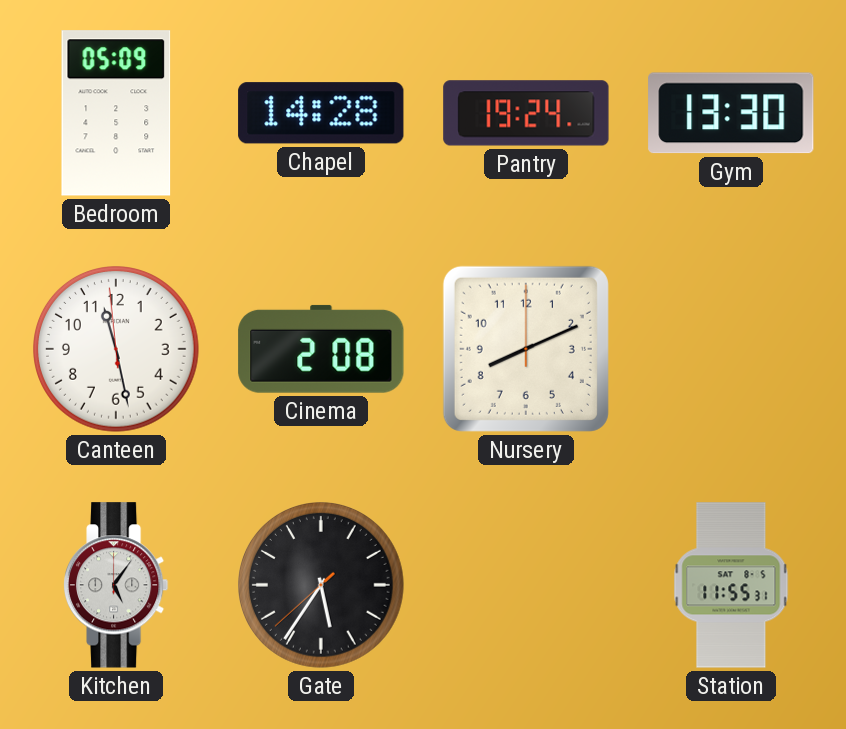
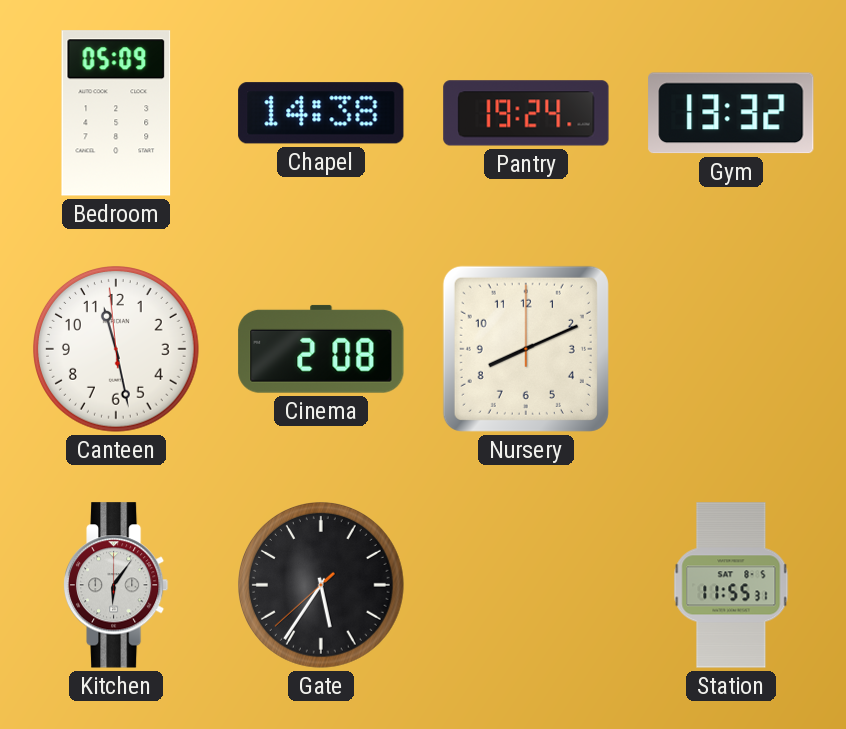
Chapel: 14:28 -> 14:38 (321, 113)
Gym: 13:30 -> 13:32 (731, 113)
Kitchen: 5:06 -> 6:06 (116, 585)
